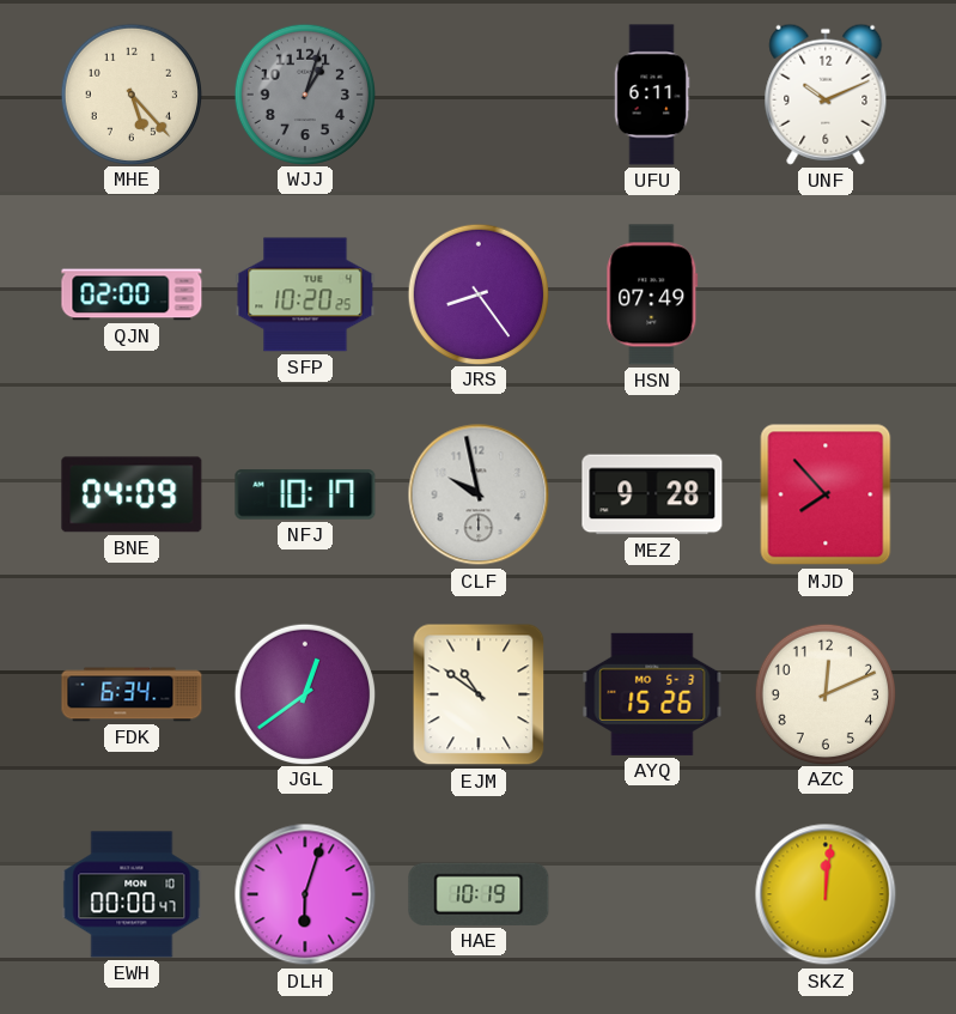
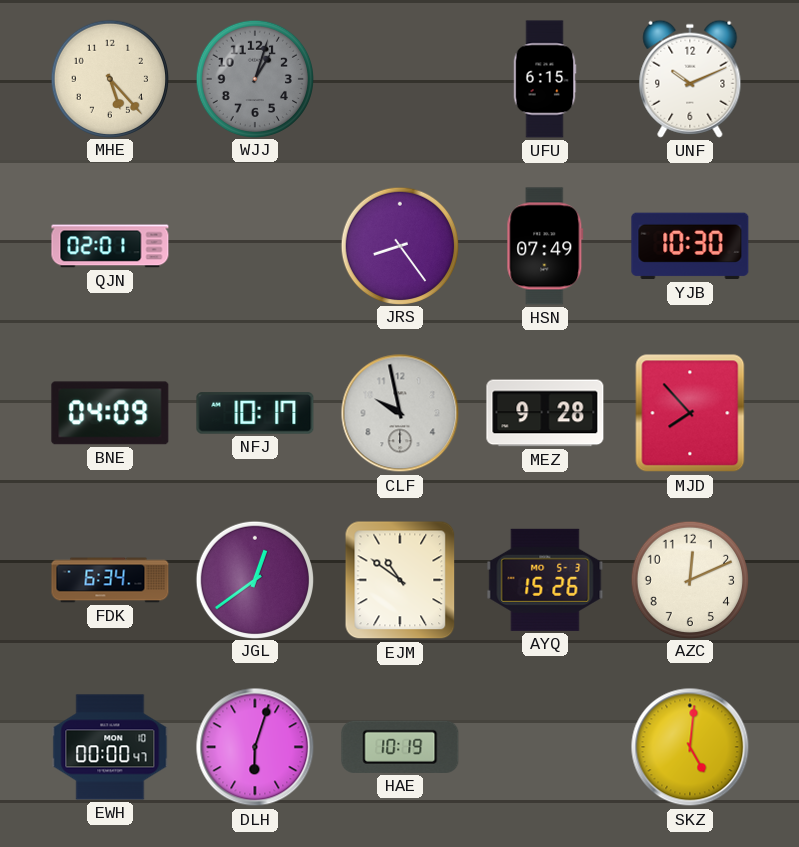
UFU: 6:11 -> 6:15 (545, 79)
QJN: 02:00 -> 02:01 (110, 246)
SFP: 10:20 -> none (305, 295)
YJB: none -> 10:30 (690, 246)
SKZ: 12:01 -> 5:01 (690, 747)
